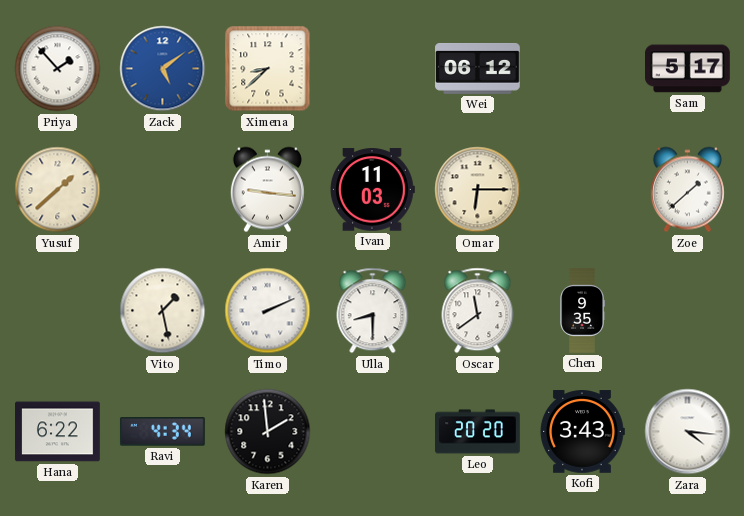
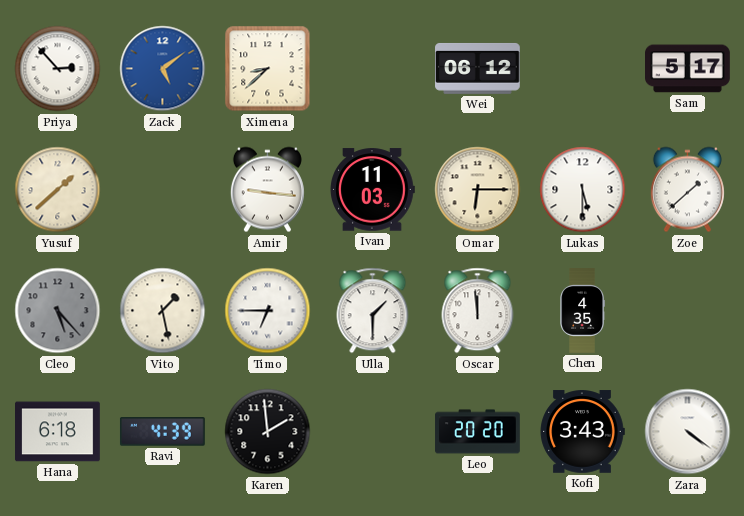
Priya: 1:53 -> 2:53 (58, 69)
Lukas: none -> 5:30 (583, 190)
Cleo: none -> 5:23 (58, 311)
Timo: 2:11 -> 6:45 (268, 311)
Ulla: 8:30 -> 1:30 (373, 311)
Oscar: 11:39 -> 11:59 (478, 311)
Chen: 9:35 -> 4:35 (582, 311)
Hana: 6:22 -> 6:18 (58, 432)
Ravi: 4:34 -> 4:39 (162, 432)
Zara: 4:16 -> 4:21 (688, 432)
